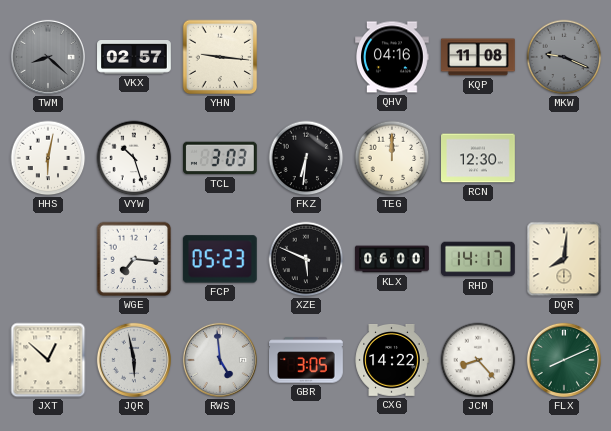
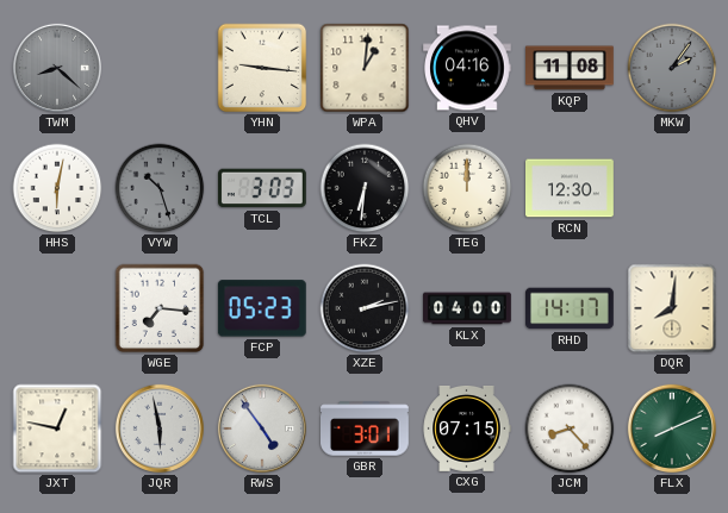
VKX: 02:57 -> none (134, 57)
WPA: none -> 1:01 (365, 68)
MKW: 9:19 -> 2:06 (672, 68)
VYW dial: white -> grey (160, 188)
XZE: 5:49 -> 2:13 (365, 308)
KLX: 06:00 -> 04:00 (467, 308)
JXT: 12:52 -> 12:47 (57, 428)
RWS: 4:59 -> 4:54 (262, 428)
GBR: 3:05 -> 3:01 (366, 428)
CXG: 14:22 -> 07:15 (467, 430)
